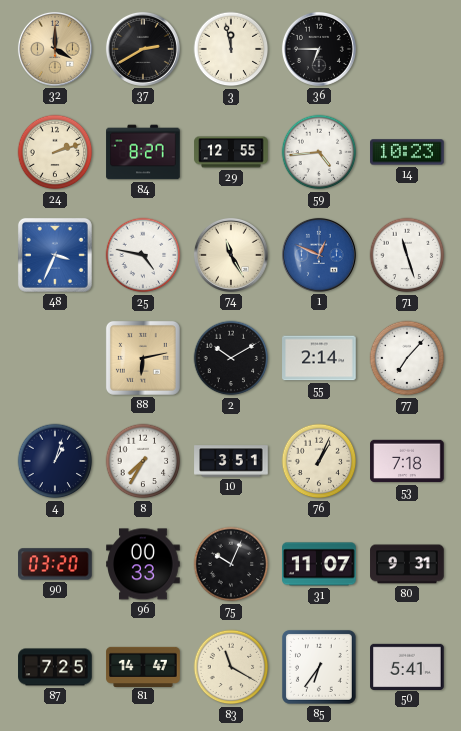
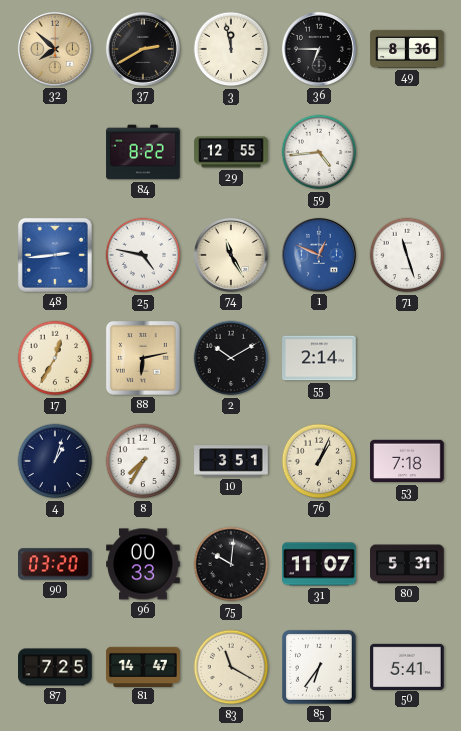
32: 4:00 -> 7:52 (55, 49)
49: none -> 8:36 (407, 49)
24: 2:12 -> none (55, 152)
84: 8:27 -> 8:22 (143, 152)
14: 10:23 -> none (407, 152)
48: 3:34 -> 2:44 (55, 255)
17: none -> 12:35 (55, 358)
77: 7:07 -> none (407, 358)
75: 10:04 -> 10:01 (231, 564)
80: 9:31 -> 5:31 (407, 564)
